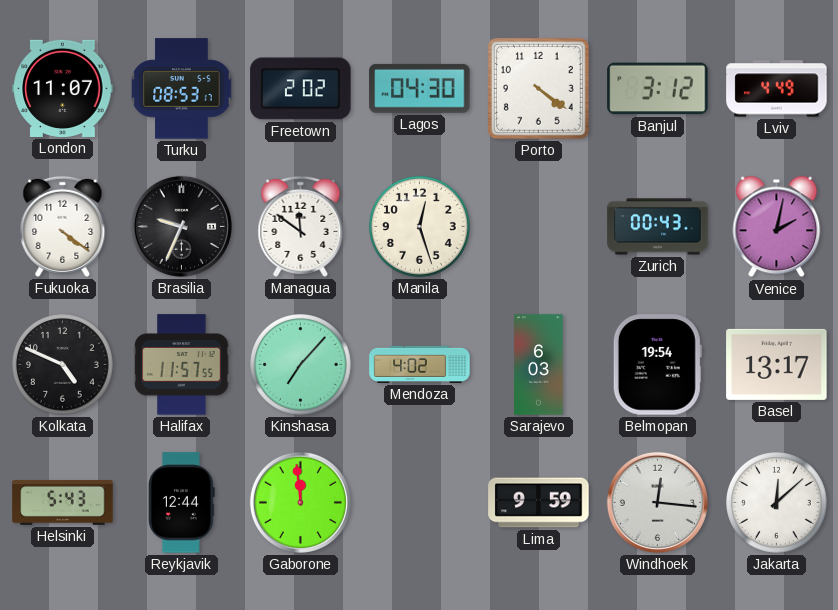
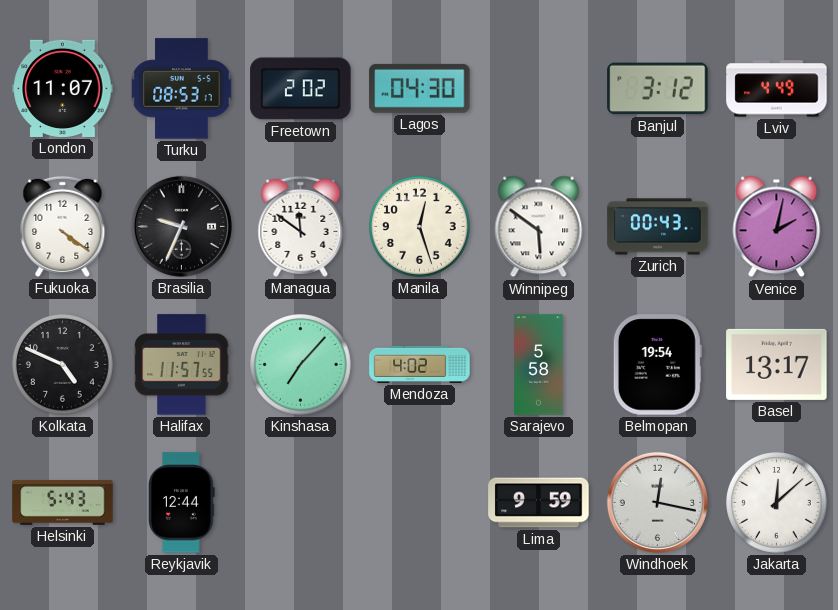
Porto: 4:21 -> none (538, 88)
Winnipeg: none -> 5:51 (539, 227)
Sarajevo: 6:03 -> 5:58 (539, 365)
Gaborone: 11:59 -> none (300, 502)
Windhoek: 12:16 -> 12:17 (657, 502)
